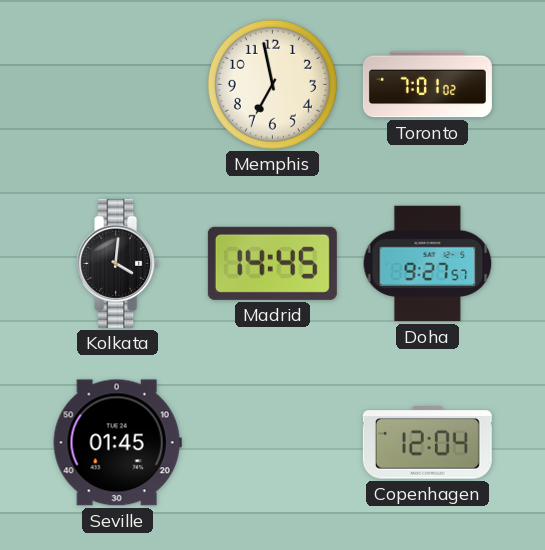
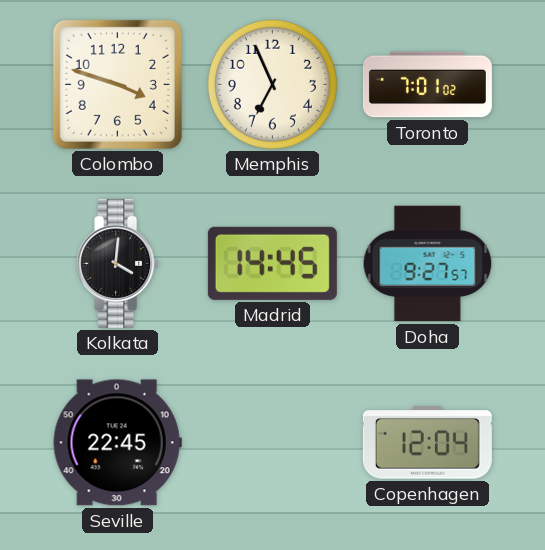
Colombo: none -> 3:48 (117, 84)
Memphis: 6:58 -> 6:56 (272, 84)
Seville: 01:45 -> 22:45 (117, 443)
